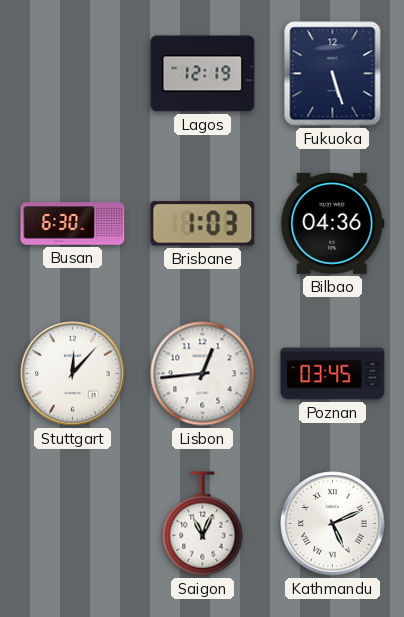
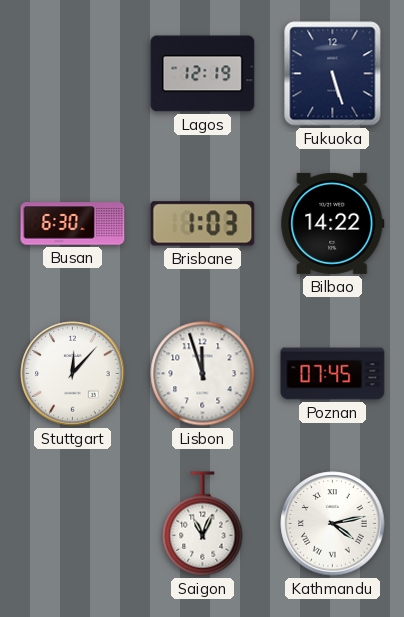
Bilbao: 04:36 -> 14:22 (333, 223)
Lisbon: 12:44 -> 11:57 (203, 374)
Poznan: 03:45 -> 07:45 (333, 374)
Kathmandu: 5:11 -> 4:13 (333, 524)
